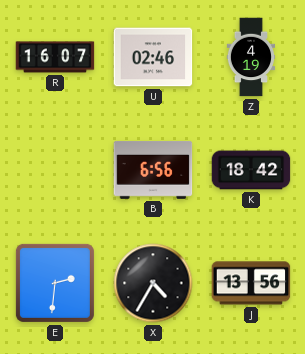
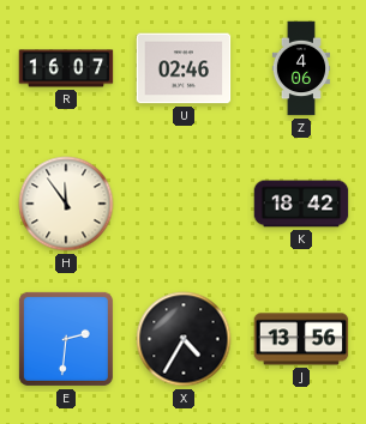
Z: 4:19 -> 4:06 (300, 68)
H: none -> 11:54 (66, 204)
B: 6:56 -> none (153, 170)
